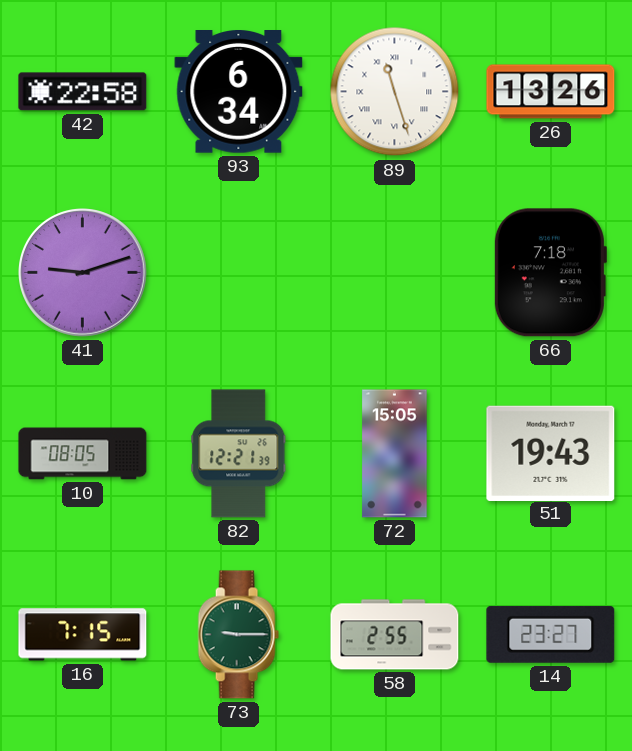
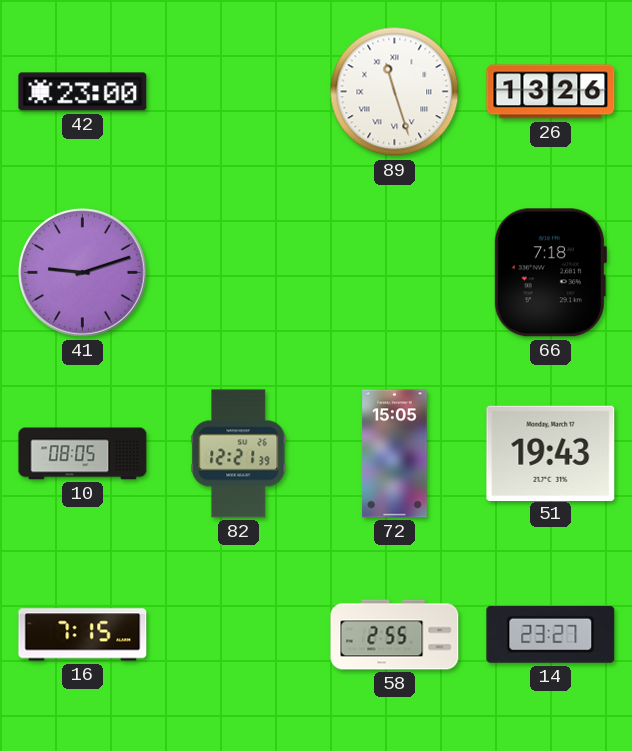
42: 22:58 -> 23:00 (83, 92)
93: 6:34 -> none (239, 92)
73: 9:15 -> none (238, 635)
